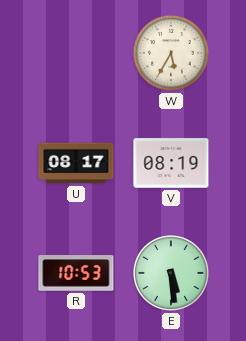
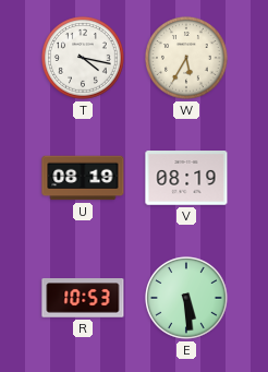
T: none -> 4:17 (84, 59)
U: 08:17 -> 08:19 (83, 178)
